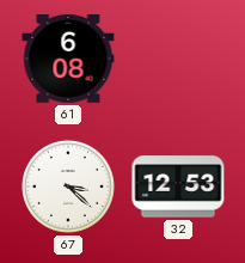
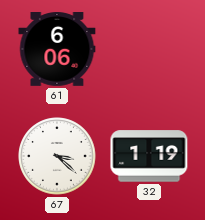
61: 6:08 -> 6:06 (57, 50)
32: 12:53 -> 1:19 (149, 156)
